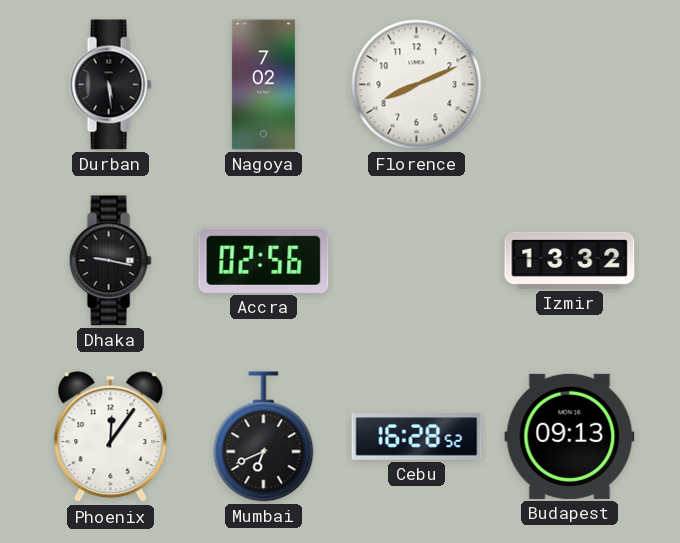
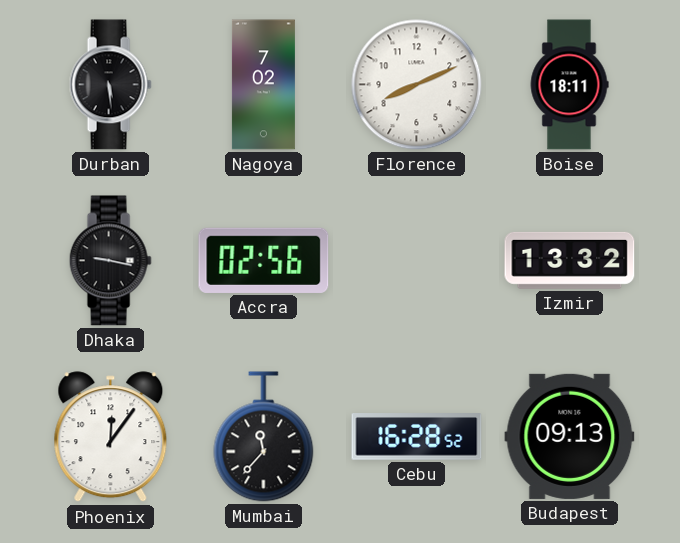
Boise: none -> 18:11 (569, 85)
Mumbai: 6:41 -> 11:37 (264, 437)
